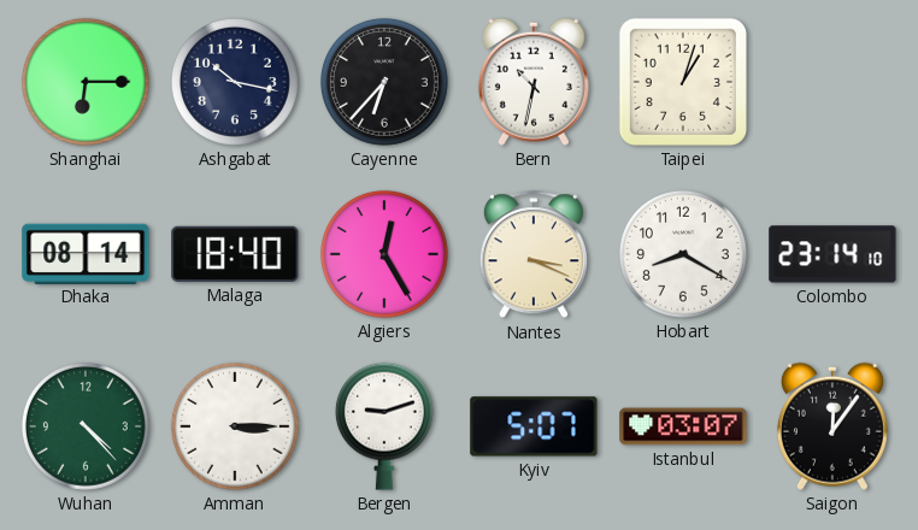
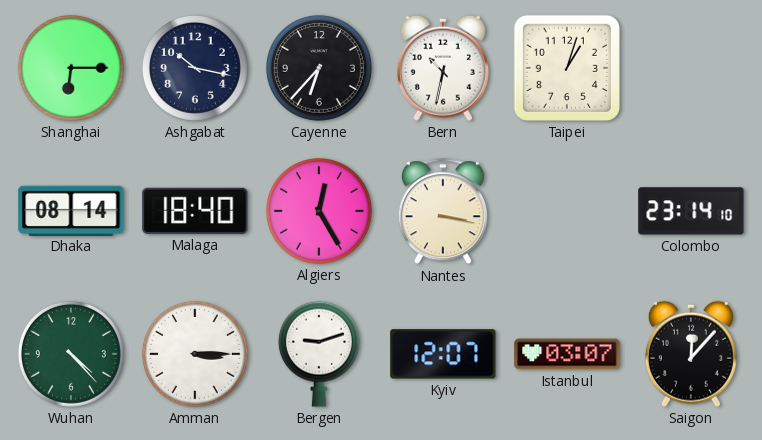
Nantes: 3:19 -> 3:17 (443, 212)
Hobart: 8:20 -> none (683, 254)
Kyiv: 5:07 -> 12:07 (443, 354)
Saigon: 12:06 -> 12:07 (691, 354)
